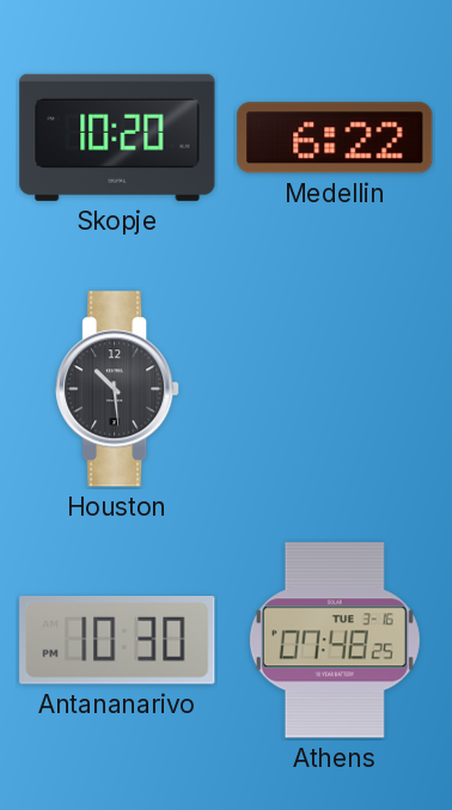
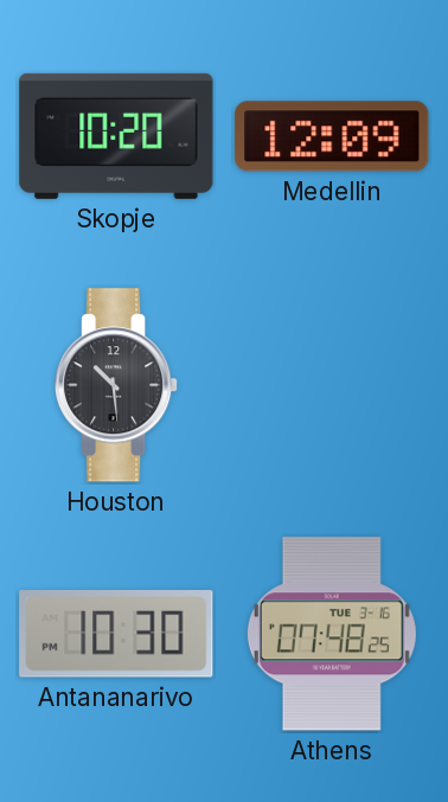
Medellin: 6:22 -> 12:09 (332, 136)
